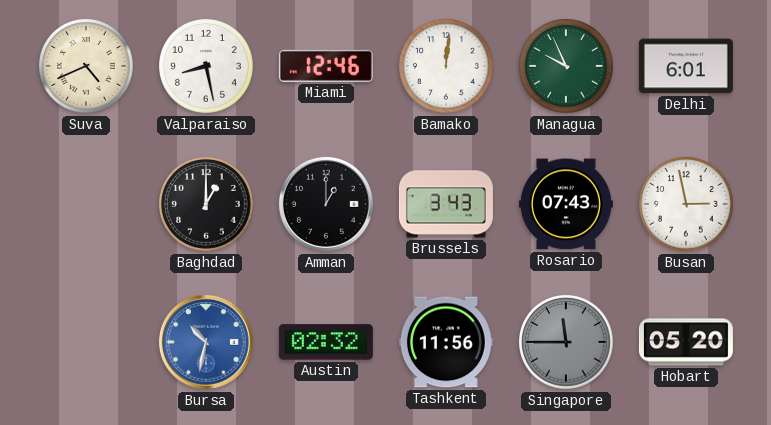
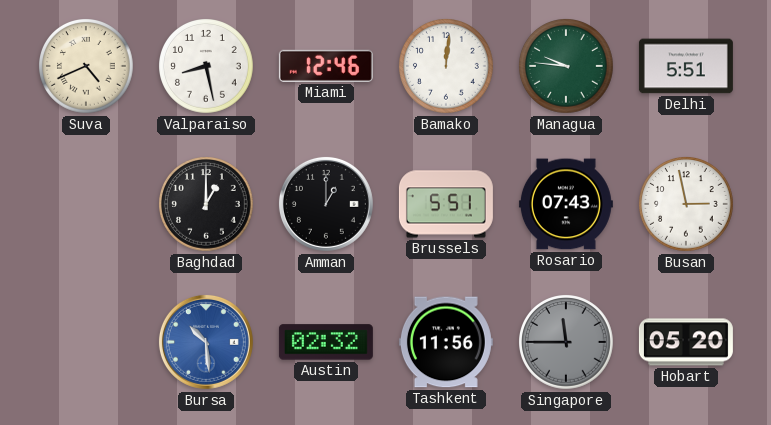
Managua: 9:56 -> 9:46 (567, 67)
Delhi: 6:01 -> 5:51 (686, 66)
Brussels: 3:43 -> 5:51 (446, 204)
Bursa: 10:32 -> 10:29 (206, 342)
